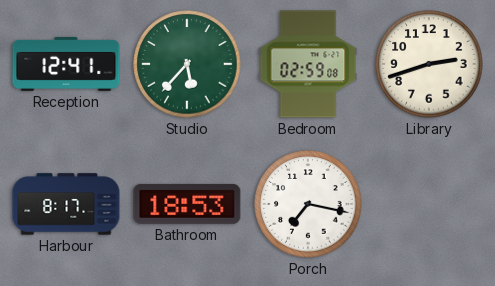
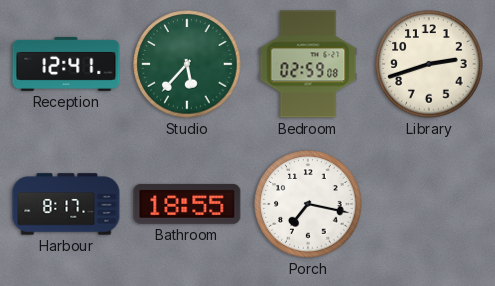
Bathroom: 18:53 -> 18:55 (187, 204)
